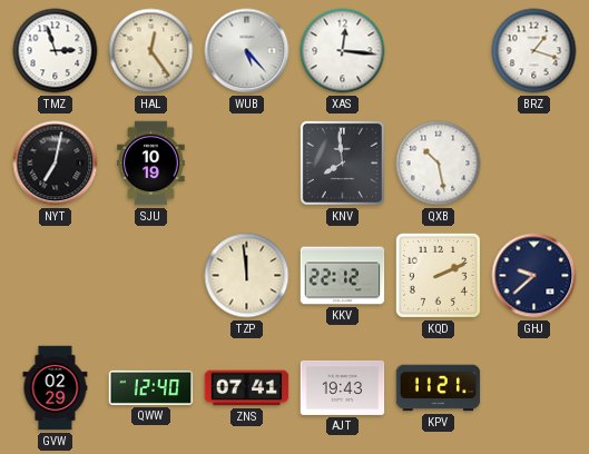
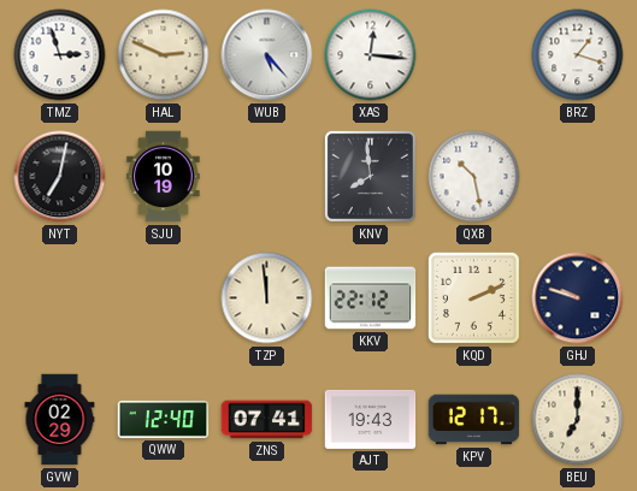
HAL: 12:24 -> 2:49 (164, 55)
GHJ: 9:38 -> 9:48 (578, 298)
KPV: 11:21 -> 12:17 (474, 420)
BEU: none -> 7:00 (578, 420)
